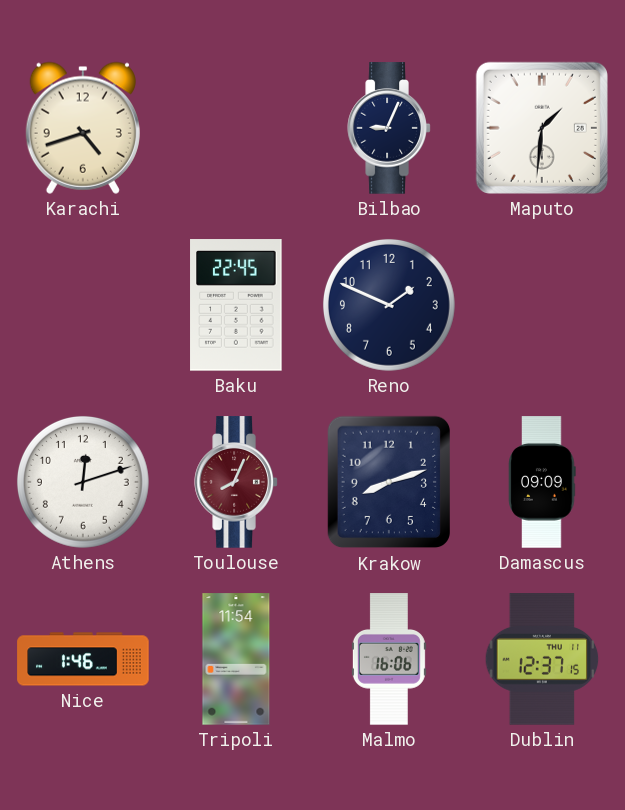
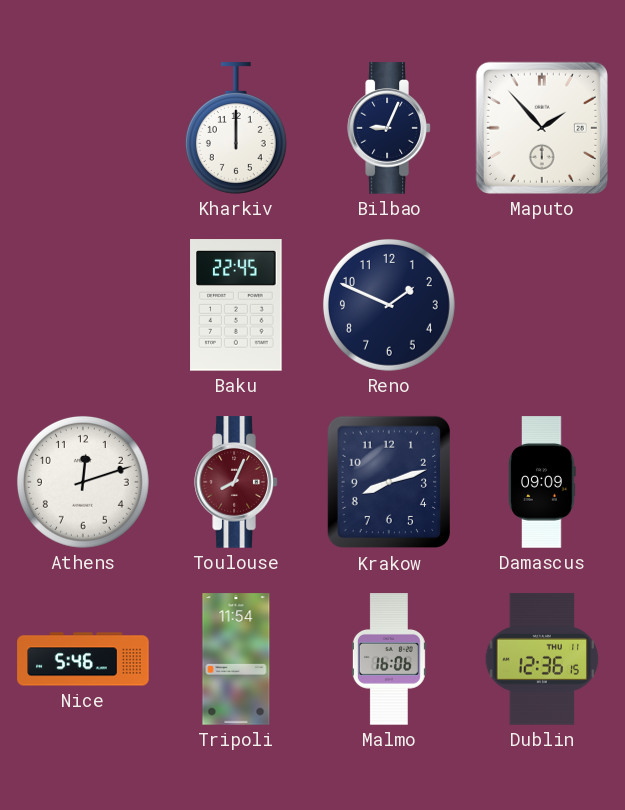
Karachi: 4:42 -> none (83, 128)
Kharkiv: none -> 12:00 (236, 128)
Maputo: 1:31 -> 1:53 (542, 128)
Nice: 1:46 -> 5:46 (83, 659)
Dublin: 12:37 -> 12:36 (542, 659)
